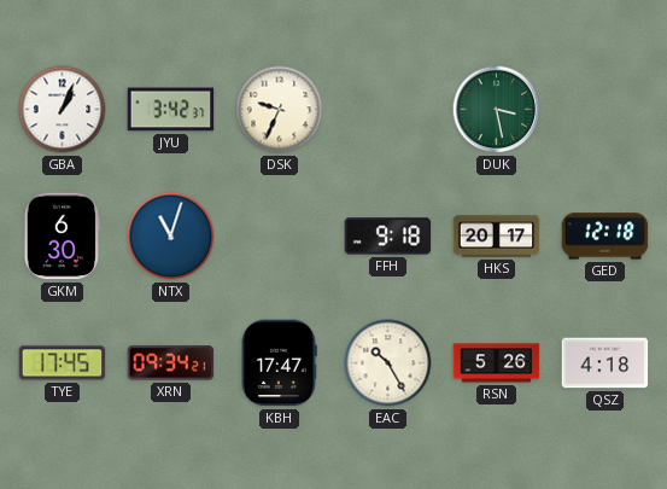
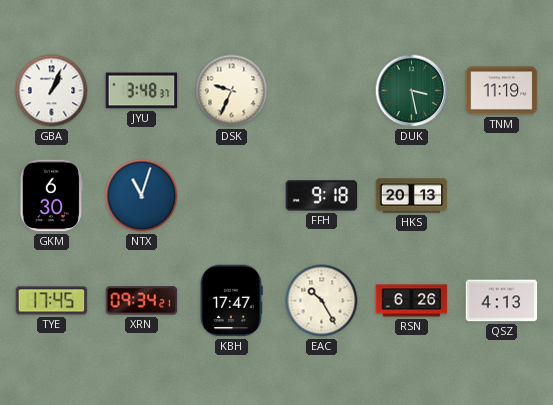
JYU: 3:42 -> 3:48 (142, 91)
TNM: none -> 11:19 (502, 91)
HKS: 20:17 -> 20:13 (412, 196)
GED: 12:18 -> none (605, 237)
RSN: 5:26 -> 6:26 (412, 301)
QSZ: 4:18 -> 4:13 (502, 301)
